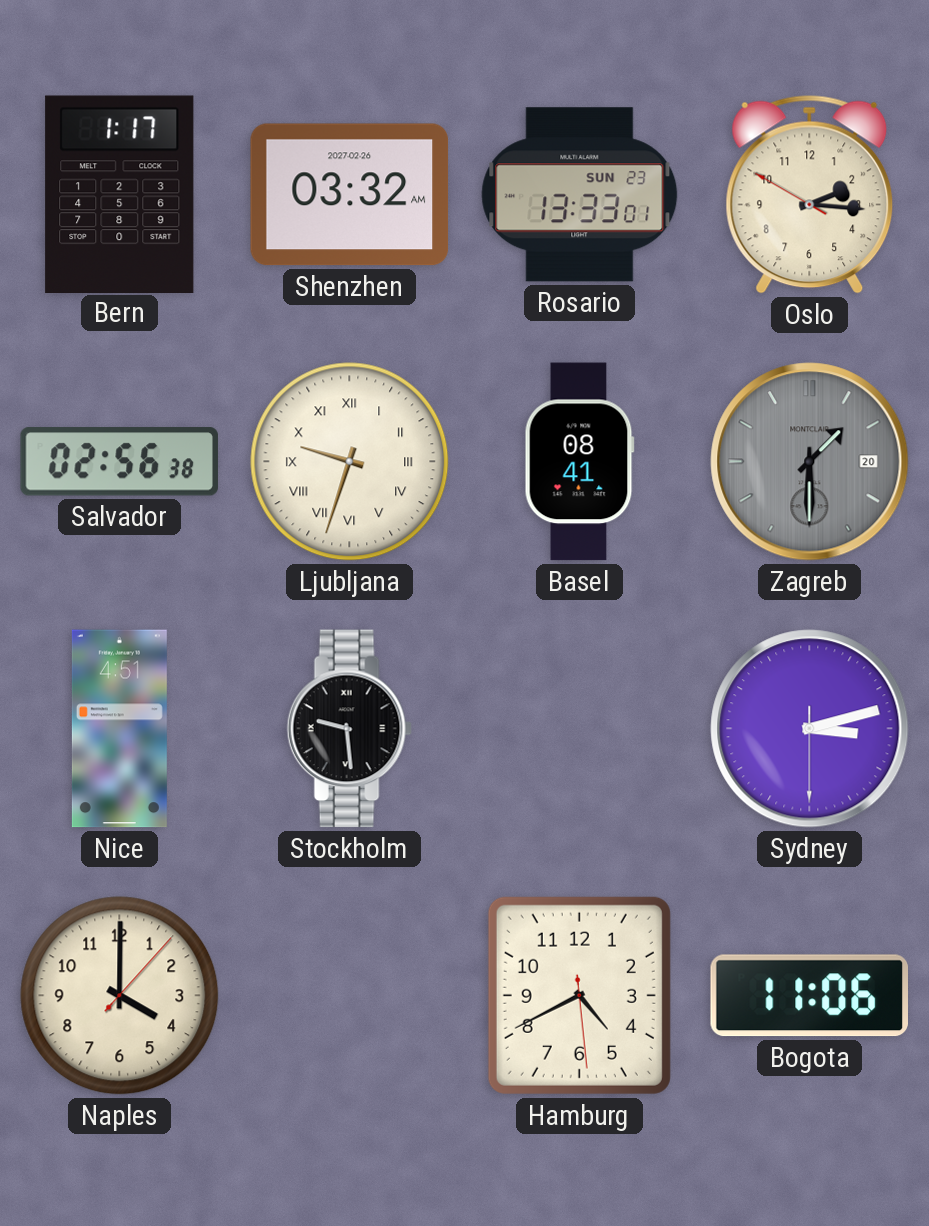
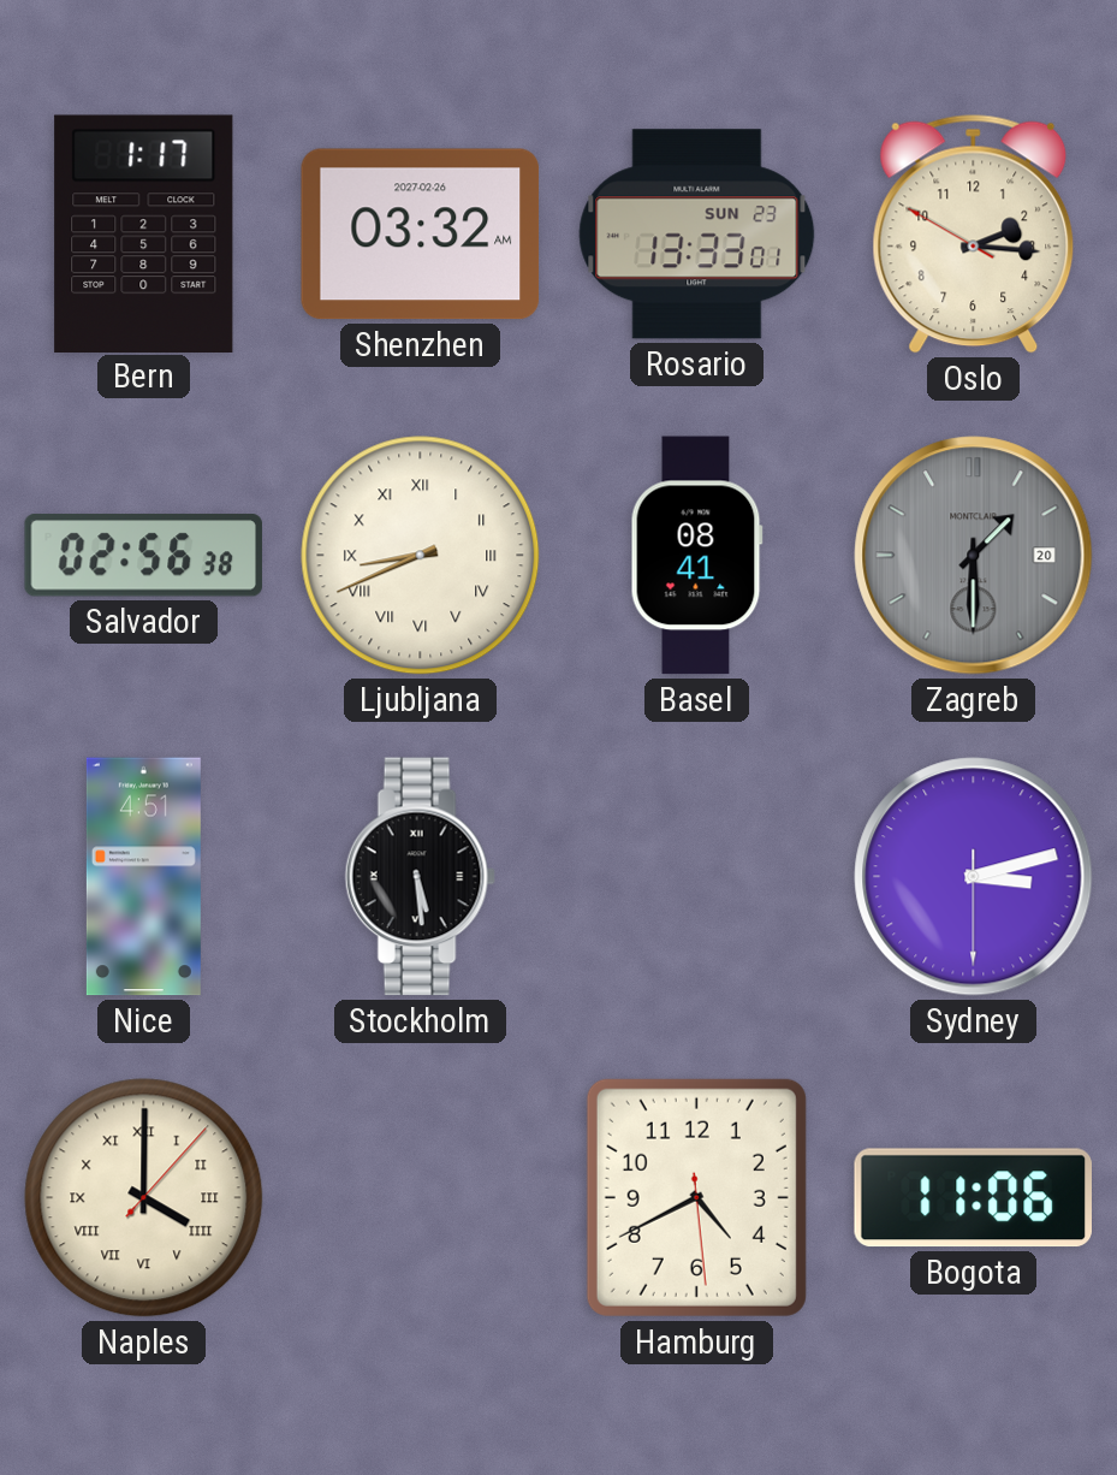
Ljubljana: 9:33 -> 8:41 (421, 556)
Stockholm: 9:29 -> 5:29 (420, 877)
Naples numerals: Arabic -> Roman (144, 1198)
